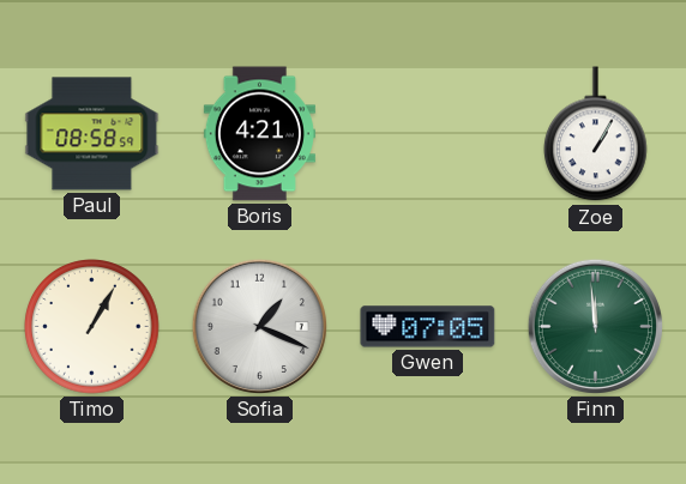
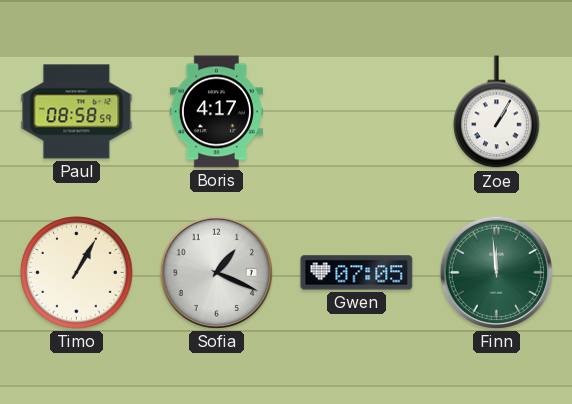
Boris: 4:21 -> 4:17 (216, 112)
